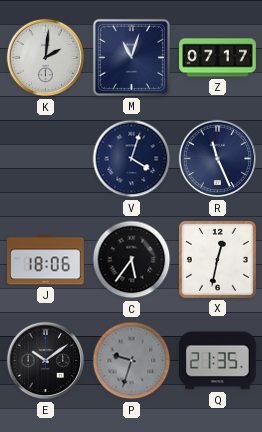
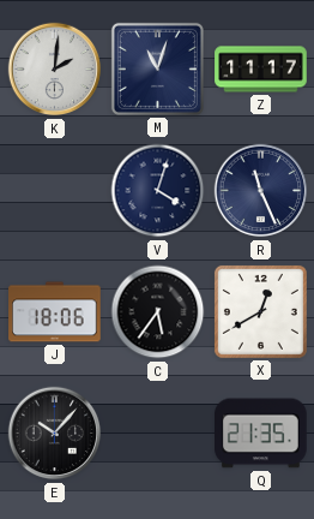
Z: 07:17 -> 11:17 (261, 70)
X: 12:32 -> 12:40 (260, 311)
E: 10:09 -> 10:07 (55, 434)
P: 9:33 -> none (132, 361)
